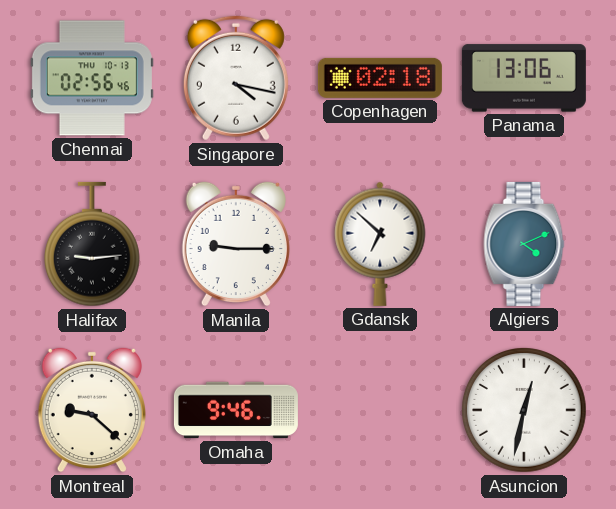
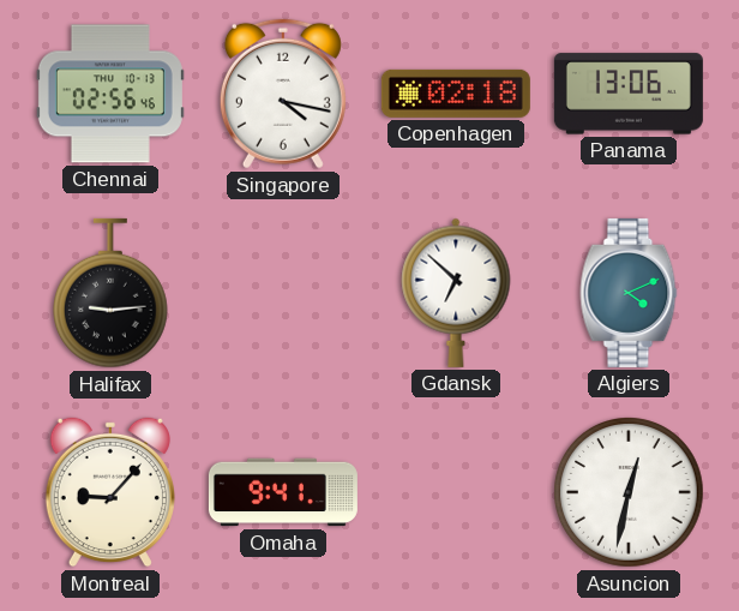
Manila: 9:15 -> none (236, 244)
Montreal: 9:22 -> 9:07 (110, 492)
Omaha: 9:46 -> 9:41 (283, 492)
